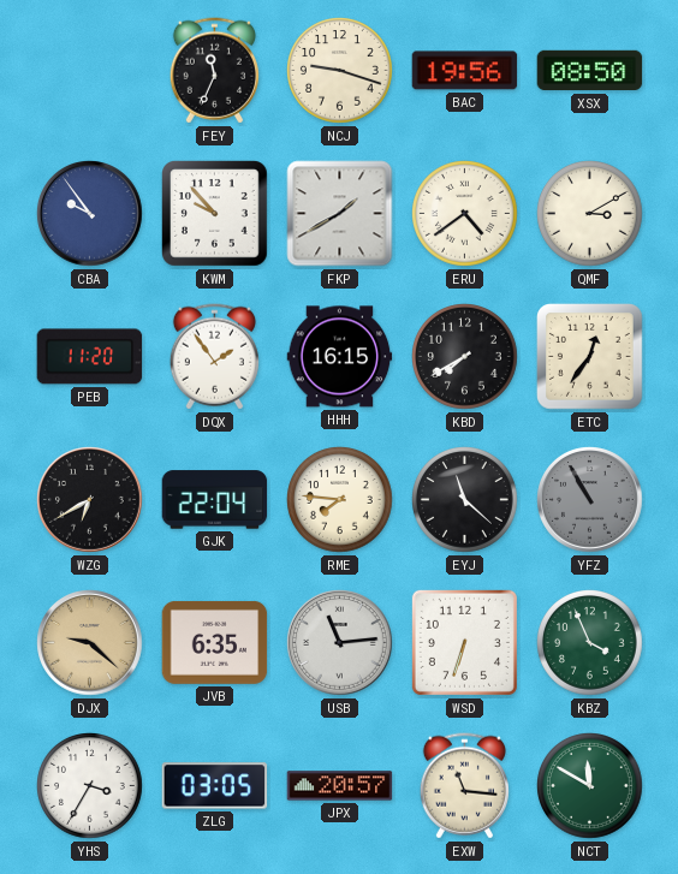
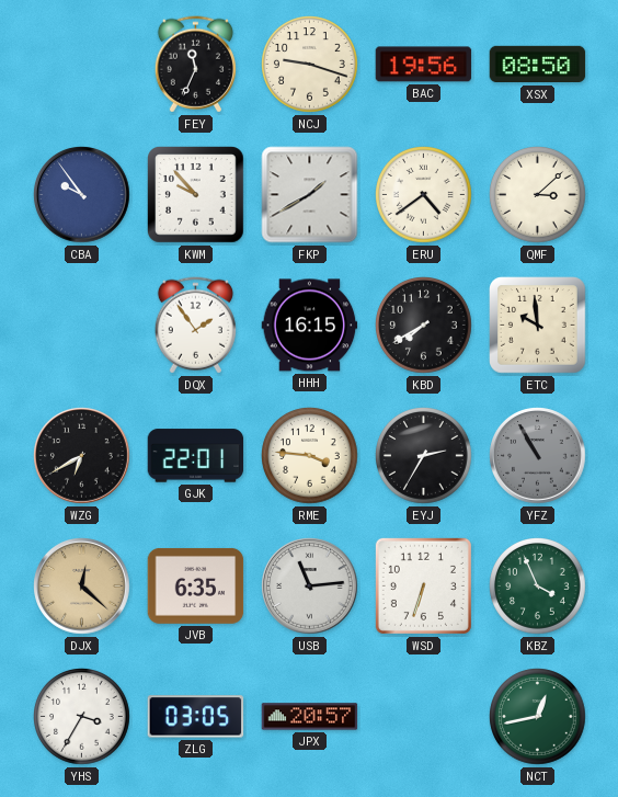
QMF: 3:10 -> 3:08 (538, 195)
PEB: 11:20 -> none (90, 357)
ETC: 12:36 -> 9:59 (538, 326)
GJK: 22:04 -> 22:01 (196, 456)
RME: 7:46 -> 3:46 (310, 456)
EYJ: 11:22 -> 2:35 (424, 456)
DJX: 9:22 -> 12:22 (82, 587)
EXW: 11:16 -> none (464, 786)
NCT: 11:50 -> 12:43 (538, 717)
